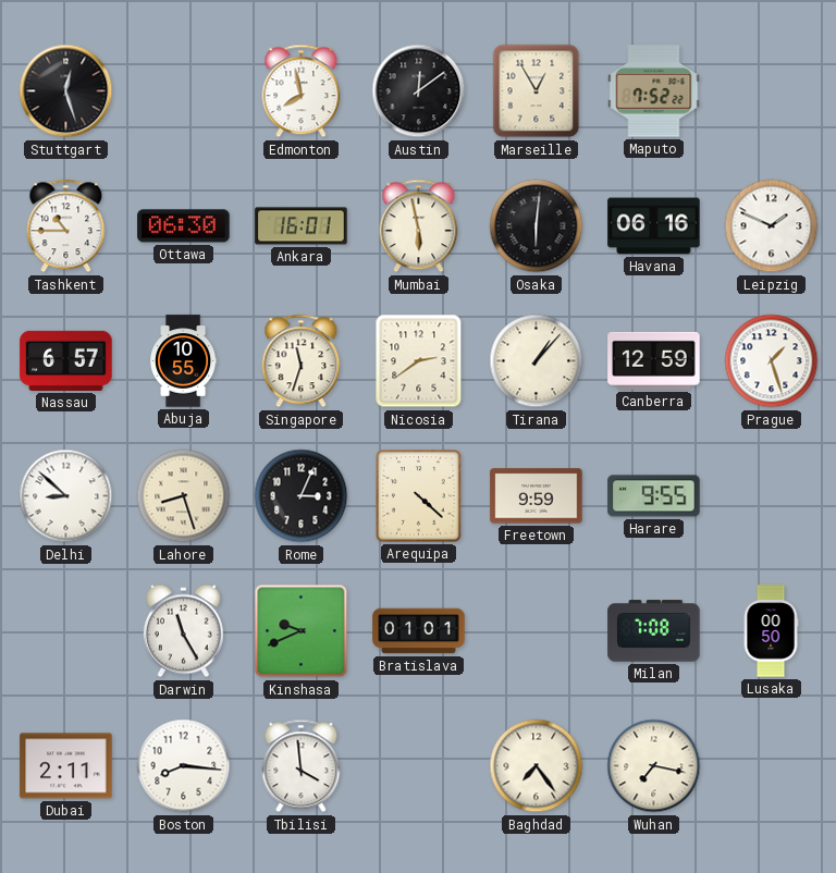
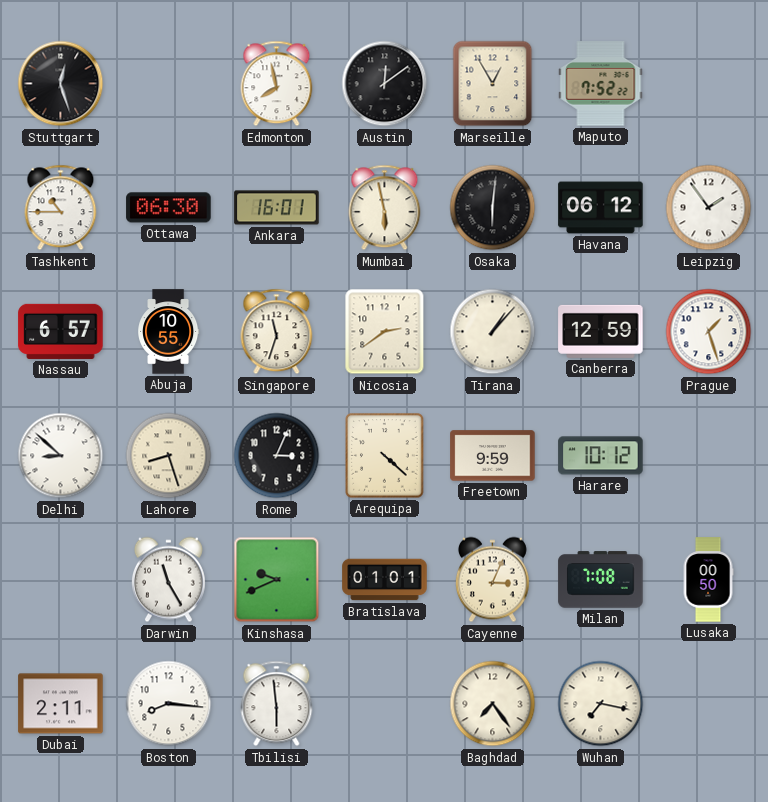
Havana: 06:16 -> 06:12 (601, 208)
Leipzig: 1:49 -> 1:54 (709, 208)
Harare: 9:55 -> 10:12 (601, 456)
Cayenne: none -> 3:04 (492, 580)
Tbilisi: 3:59 -> 5:59 (277, 704)
